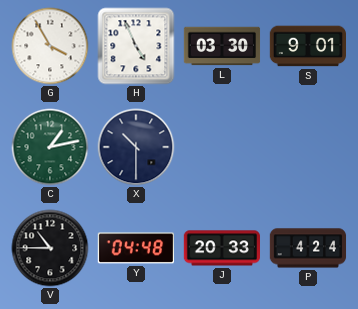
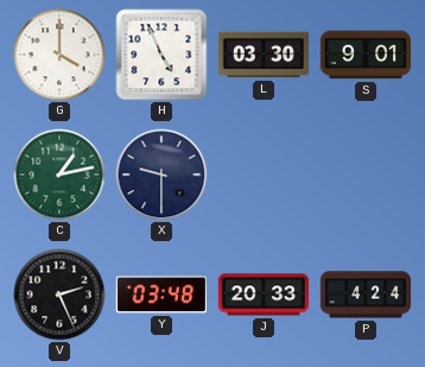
G: 3:55 -> 4:00 (59, 55)
X: 10:30 -> 9:30 (161, 175)
V: 10:45 -> 2:26 (59, 295)
Y: 04:48 -> 03:48 (160, 295)
